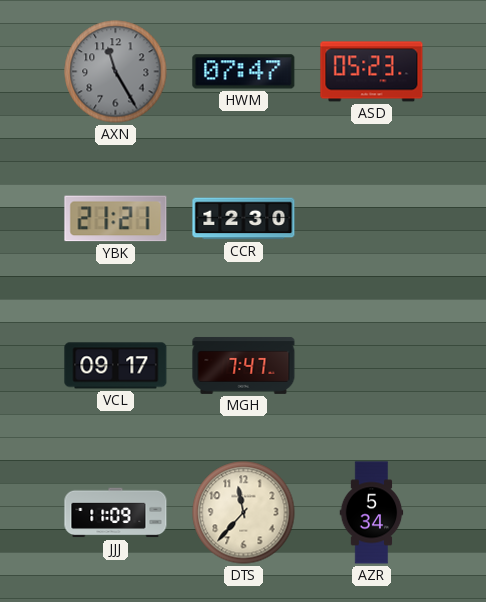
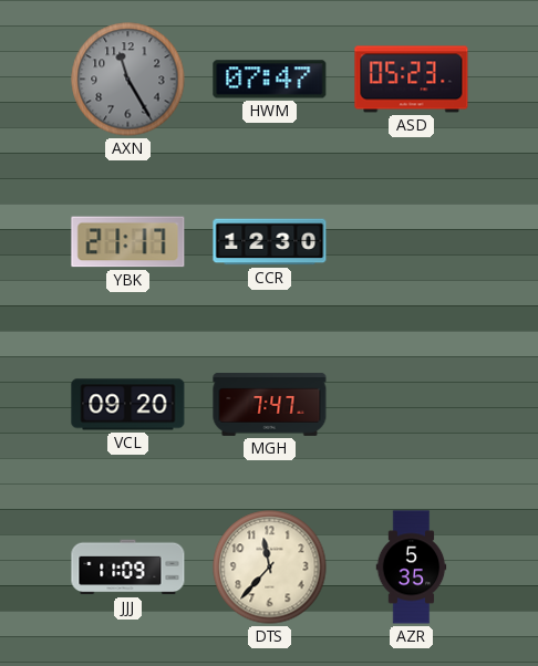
YBK: 21:21 -> 21:17 (128, 242)
VCL: 09:17 -> 09:20 (128, 405)
AZR: 5:34 -> 5:35 (412, 568)
